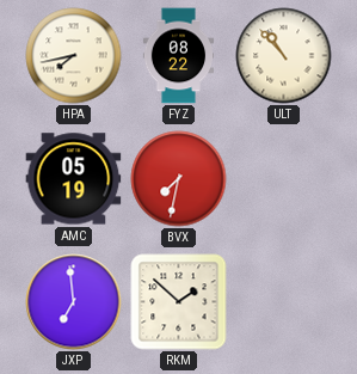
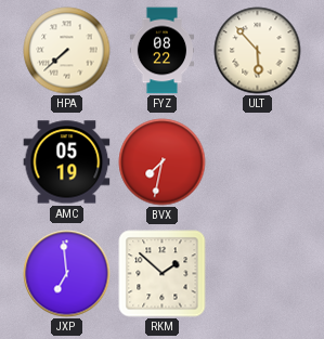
HPA: 7:43 -> 7:38 (67, 51)
ULT: 10:53 -> 5:53 (258, 51)
